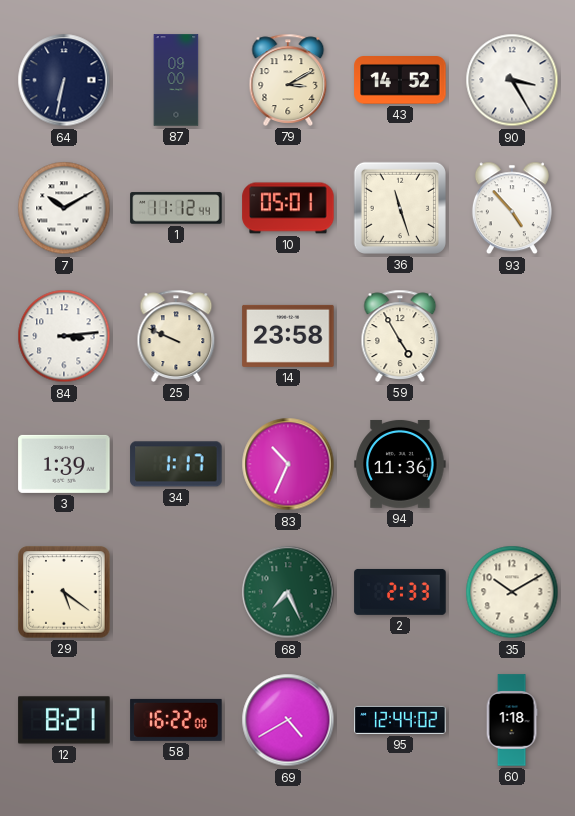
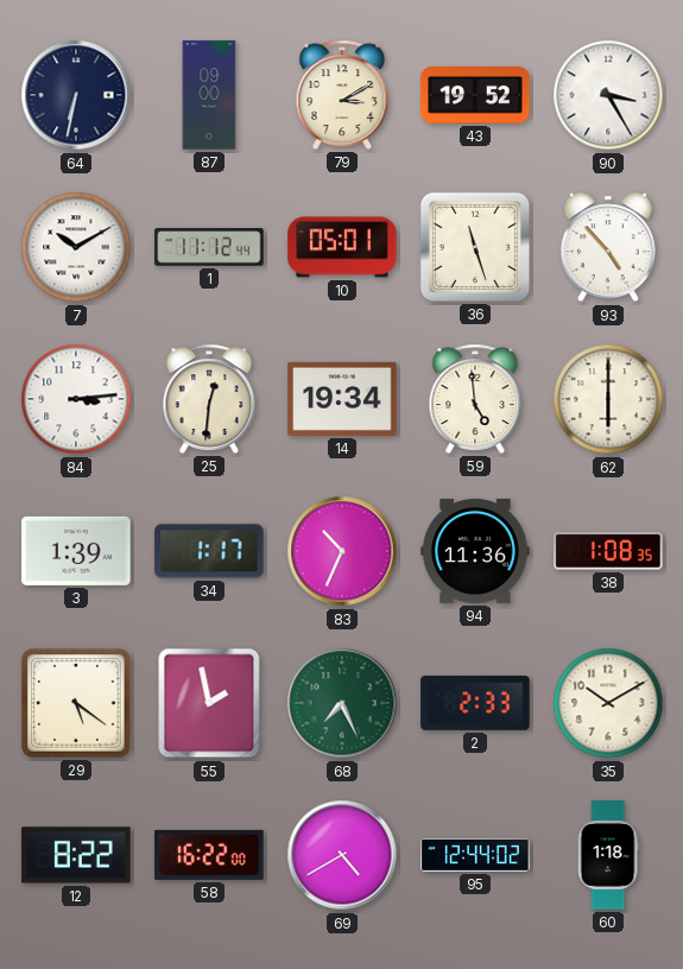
43: 14:52 -> 19:52 (475, 96)
25: 9:49 -> 12:31 (209, 399)
14: 23:58 -> 19:34 (342, 399)
59: 4:55 -> 4:59 (475, 399)
62: none -> 6:00 (608, 399)
38: none -> 1:08 (608, 551)
55: none -> 1:58 (209, 703)
12: 8:21 -> 8:22 (76, 855)
